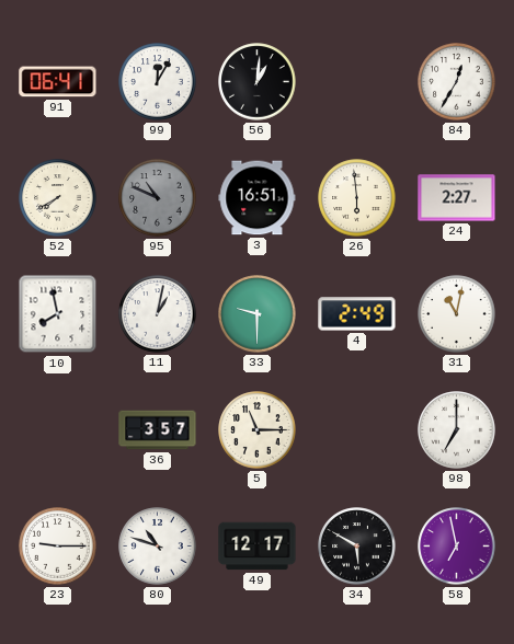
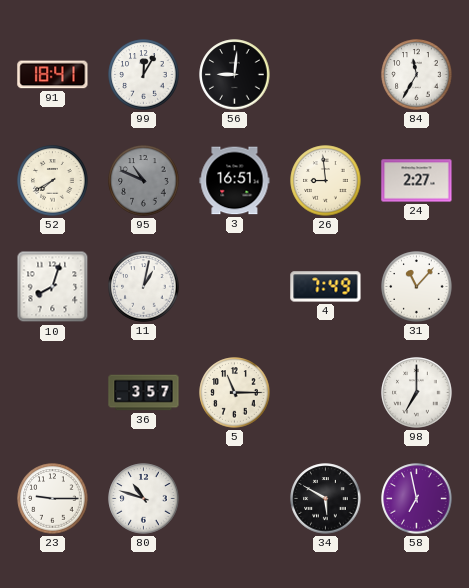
91: 06:41 -> 18:41 (53, 75)
56: 1:01 -> 9:01 (235, 75)
84: 12:35 -> 11:35 (417, 75)
26: 5:59 -> 8:59 (326, 181)
10: 7:58 -> 8:03 (53, 287)
33: 9:30 -> none (258, 314)
4: 2:49 -> 7:49 (326, 287)
31: 11:02 -> 11:07 (417, 287)
49: 12:17 -> none (258, 547)
